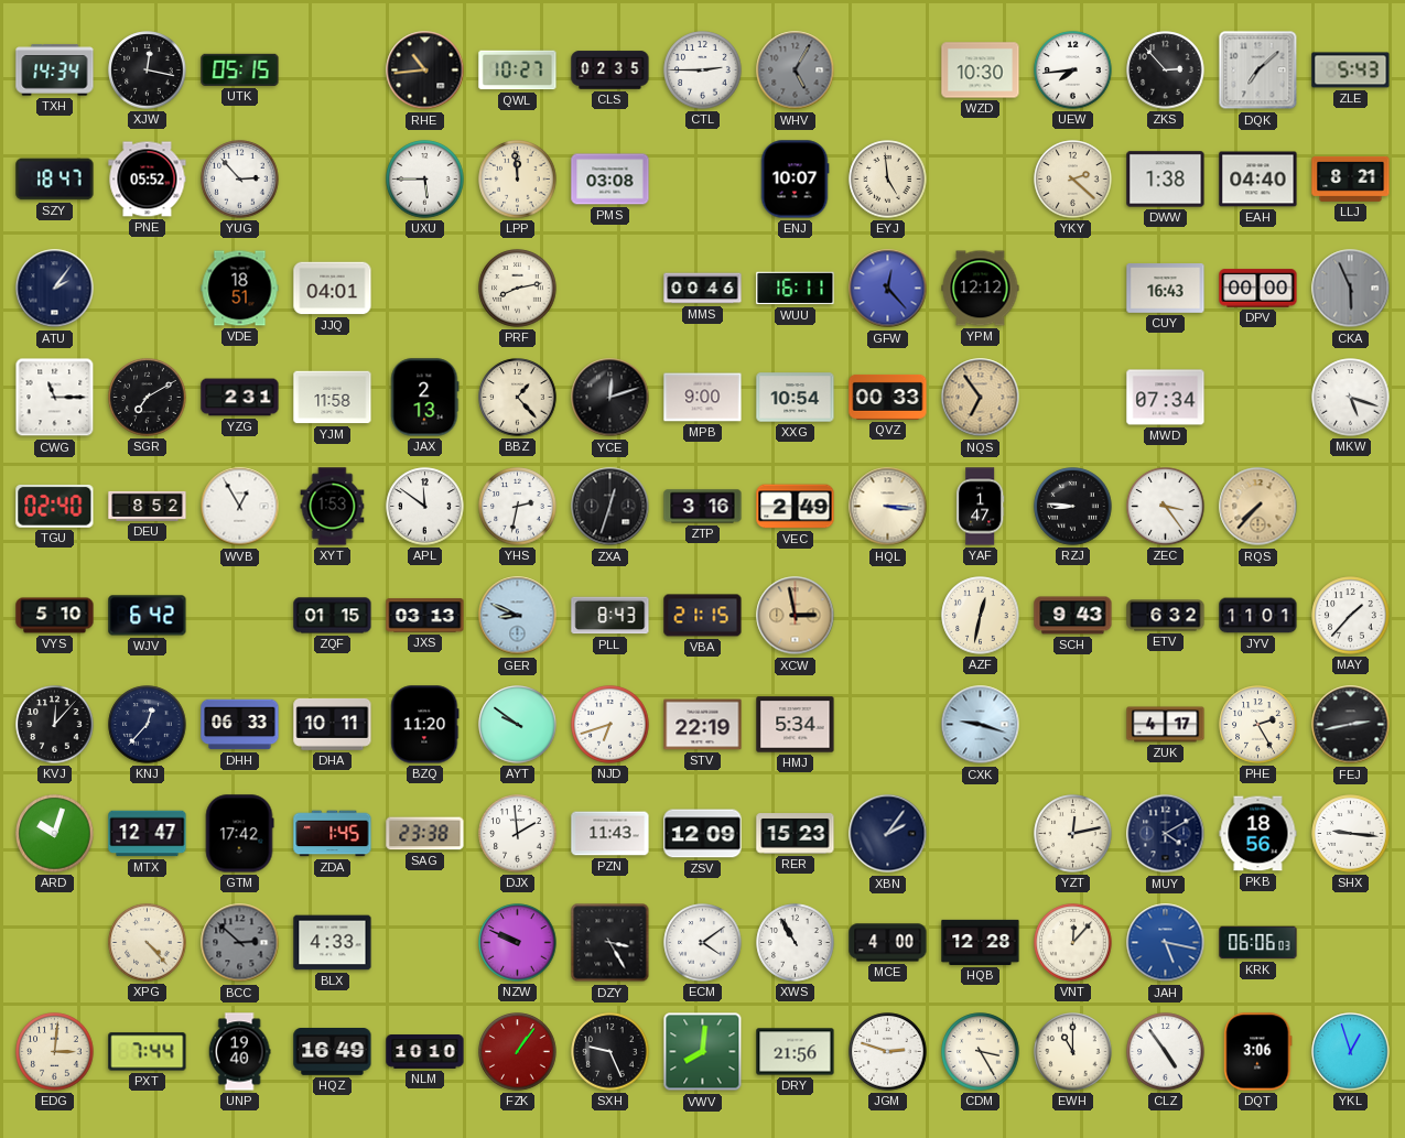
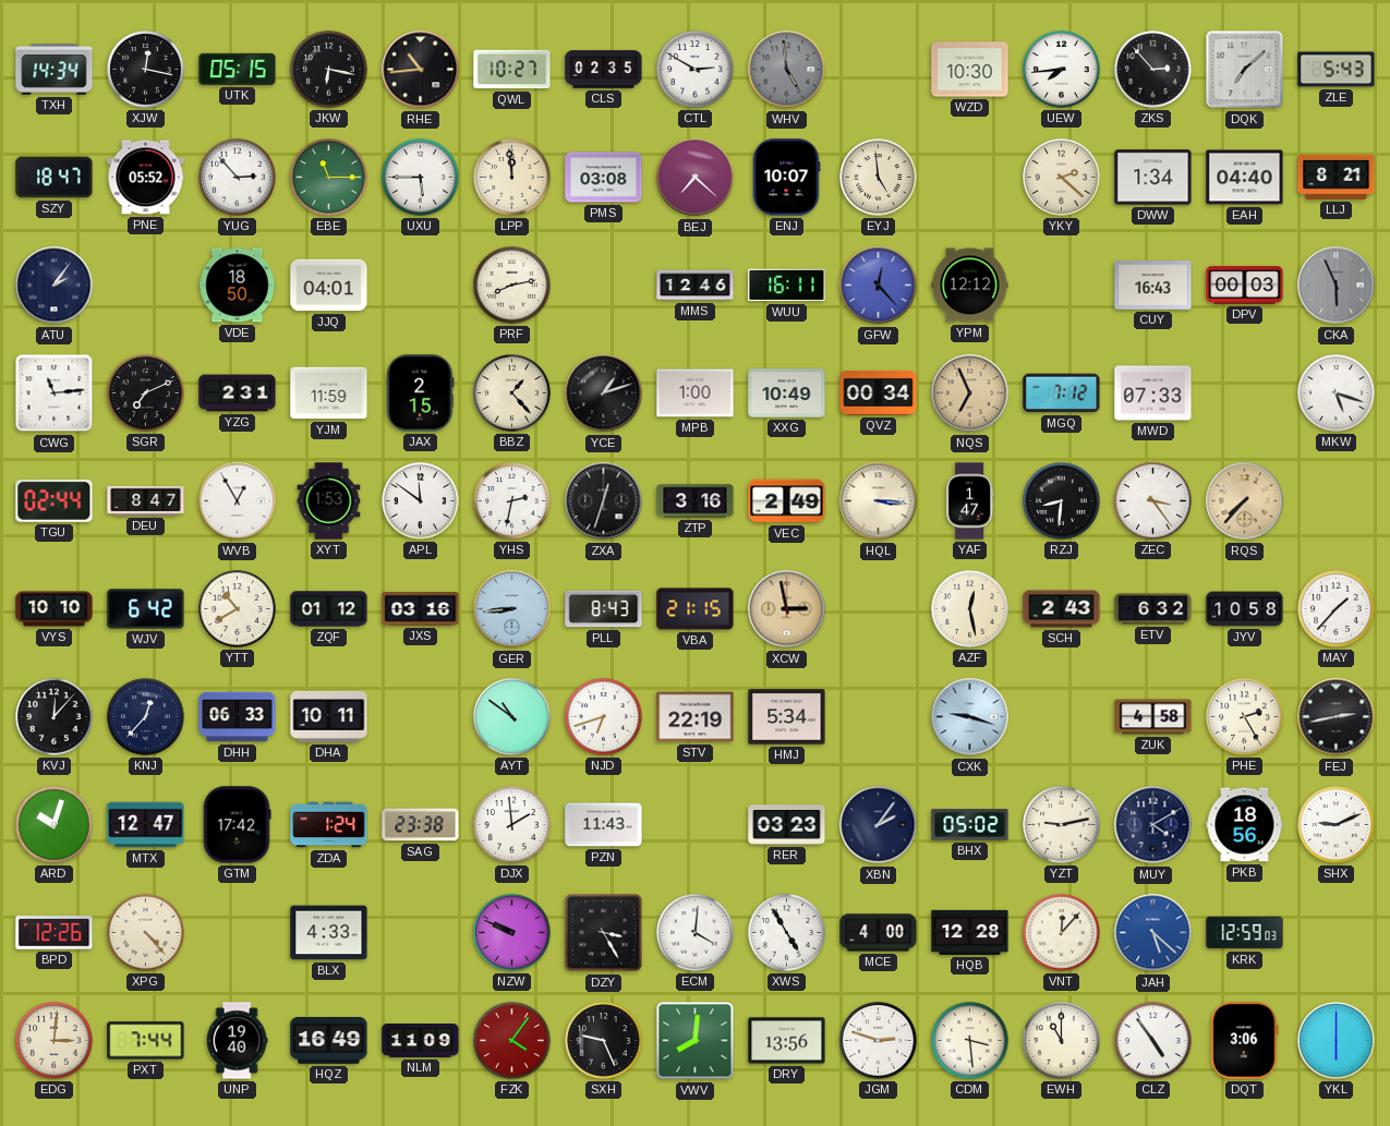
JKW: none -> 6:17 (329, 70)
CTL: 2:45 -> 2:50 (696, 70)
WHV: 5:05 -> 4:59 (787, 70)
EBE: none -> 11:15 (329, 178)
BEJ: none -> 7:22 (696, 178)
DWW: 1:38 -> 1:34 (1153, 178)
VDE: 18:51 -> 18:50 (238, 286)
MMS: 00:46 -> 12:46 (696, 286)
DPV: 00:00 -> 00:03 (1245, 286)
CWG: 11:15 -> 11:14 (55, 394)
SGR: 7:10 -> 7:11 (146, 394)
YJM: 11:58 -> 11:59 (329, 394)
JAX: 2:13 -> 2:15 (421, 394)
YCE: 12:12 -> 1:12 (604, 394)
MPB: 9:00 -> 1:00 (696, 394)
XXG: 10:54 -> 10:49 (787, 394)
QVZ: 00:33 -> 00:34 (879, 392)
NQS: 6:54 -> 6:56 (970, 394)
MGQ: none -> 7:12 (1062, 394)
MWD: 07:34 -> 07:33 (1153, 394)
TGU: 02:40 -> 02:44 (55, 500)
DEU: 8:52 -> 8:47 (146, 500)
RZJ: 8:46 -> 8:31 (1062, 501)
VYS: 5:10 -> 10:10 (55, 609)
YTT: none -> 10:40 (238, 609)
ZQF: 01:15 -> 01:12 (329, 609)
JXS: 03:13 -> 03:16 (421, 609)
GER: 8:49 -> 8:44 (512, 609)
AZF: 12:32 -> 12:28 (970, 609)
SCH: 9:43 -> 2:43 (1062, 609)
JYV: 11:01 -> 10:58 (1245, 609)
BZQ: 11:20 -> none (425, 725)
AYT: 9:51 -> 10:51 (512, 717)
ZUK: 4:17 -> 4:58 (1153, 717)
ZDA: 1:45 -> 1:24 (329, 825)
ZSV: 12:09 -> none (703, 834)
RER: 15:23 -> 03:23 (787, 825)
BHX: none -> 05:02 (970, 825)
YZT: 12:13 -> 9:13 (1062, 825)
SHX: 9:16 -> 9:11 (1337, 825)
BPD: none -> 12:26 (55, 933)
BCC: 2:52 -> none (240, 943)
ECM: 4:09 -> 4:01 (696, 933)
XWS: 10:55 -> 4:55 (787, 933)
JAH: 5:17 -> 5:22 (1153, 933)
KRK: 06:06 -> 12:59 (1245, 933)
NLM: 10:10 -> 11:09 (421, 1041)
FZK: 1:06 -> 4:06 (512, 1041)
DRY: 21:56 -> 13:56 (787, 1041)
CDM: 3:25 -> 3:29 (970, 1041)
YKL: 12:57 -> 6:00 (1337, 1041)
